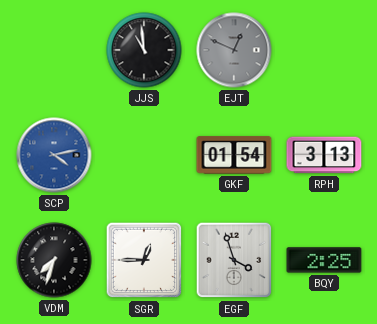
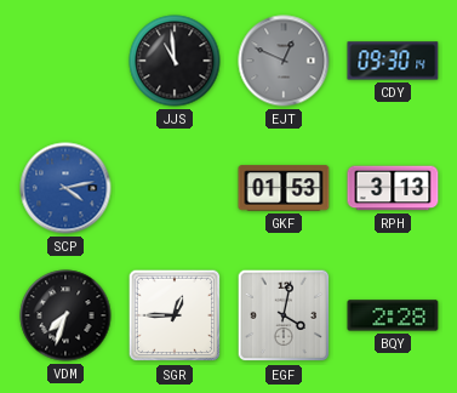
CDY: none -> 09:30 (393, 61)
GKF: 01:54 -> 01:53 (284, 188)
EGF: 3:57 -> 4:02 (284, 315)
BQY: 2:25 -> 2:28 (393, 315)
